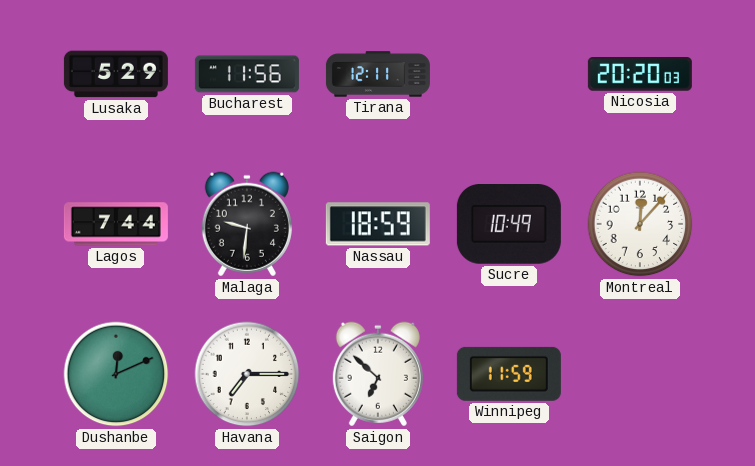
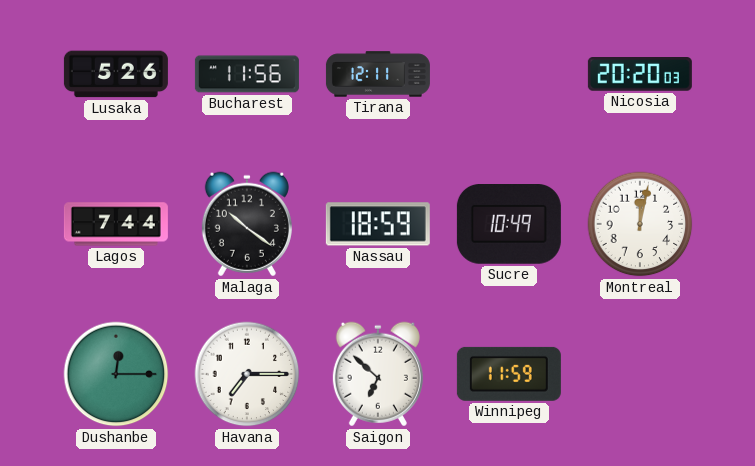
Lusaka: 5:29 -> 5:26 (116, 74)
Malaga: 9:31 -> 10:21 (247, 224)
Montreal: 12:07 -> 12:02 (640, 224)
Dushanbe: 12:11 -> 12:15 (116, 374)
